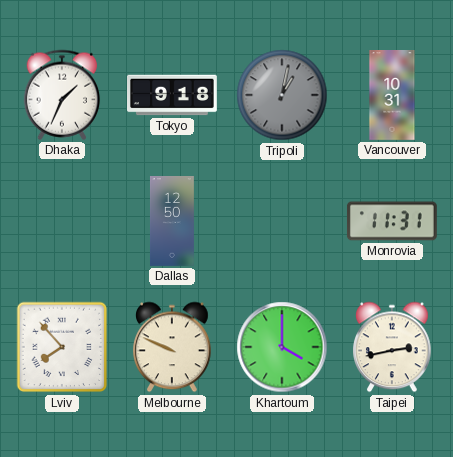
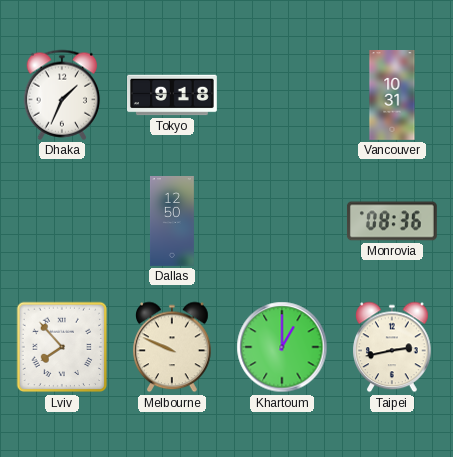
Tripoli: 1:02 -> none (282, 95)
Monrovia: 11:31 -> 08:36 (392, 221)
Khartoum: 4:00 -> 1:00 (282, 347)
